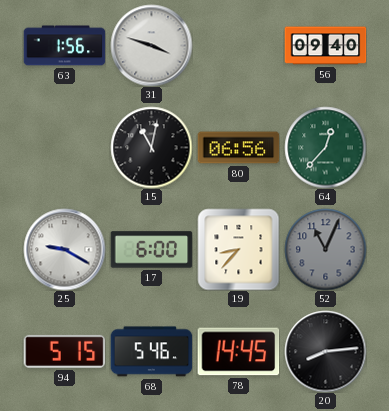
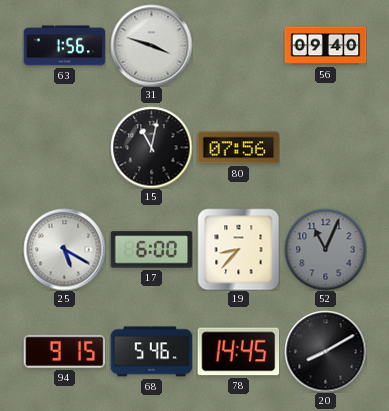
80: 06:56 -> 07:56 (238, 148)
64: 12:37 -> none (325, 147)
25: 9:20 -> 5:20 (64, 249)
94: 5:15 -> 9:15 (64, 351)
20: 8:14 -> 8:10 (325, 351)
